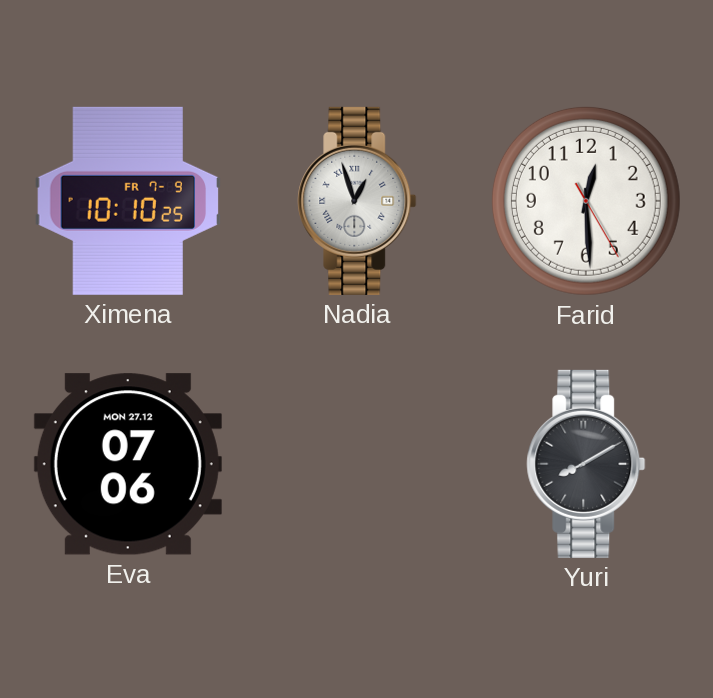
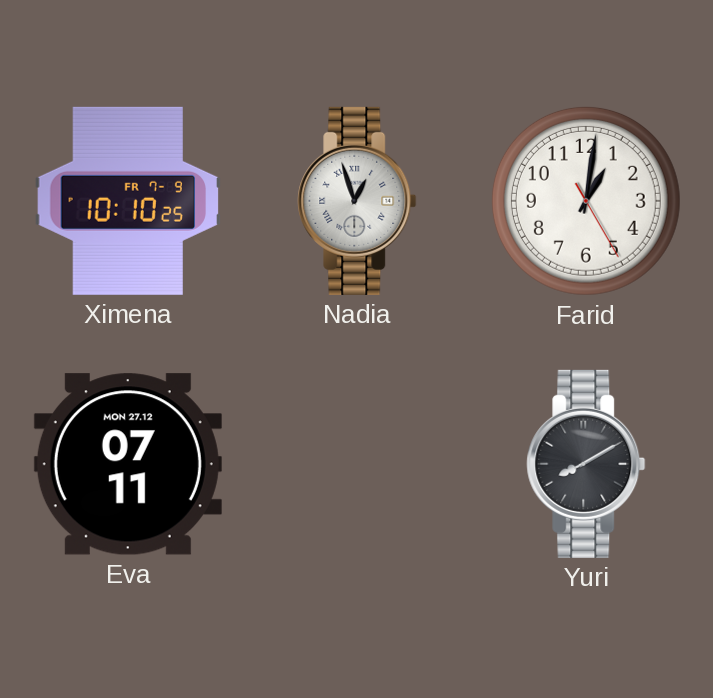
Farid: 12:29 -> 1:01 (586, 201)
Eva: 07:06 -> 07:11 (128, 464)
